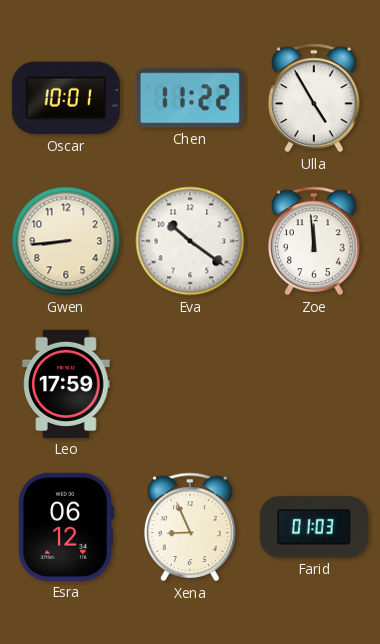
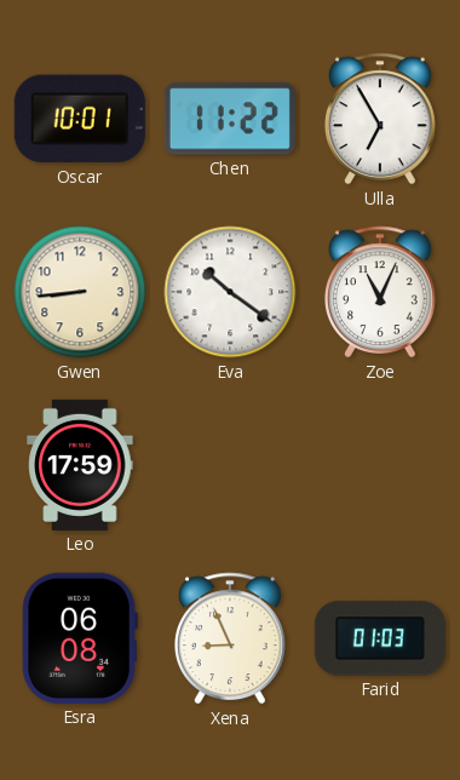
Ulla: 4:55 -> 6:55 (381, 119)
Zoe: 11:59 -> 11:04 (381, 292)
Esra: 06:12 -> 06:08 (80, 638)
